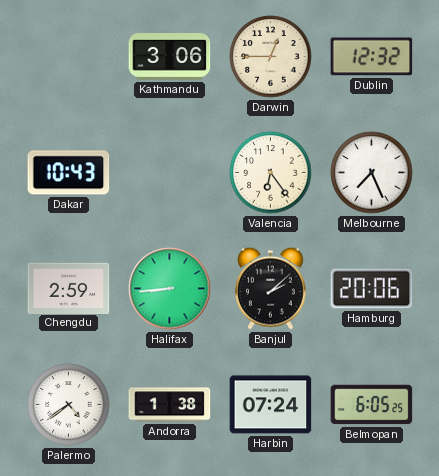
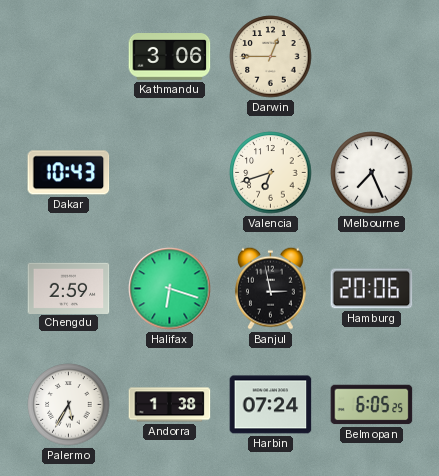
Dublin: 12:32 -> none (372, 57)
Valencia: 6:24 -> 6:42 (271, 173)
Halifax: 8:44 -> 6:18 (170, 289)
Banjul: 2:08 -> 2:58 (271, 288)
Palermo: 4:39 -> 5:35 (69, 405)
